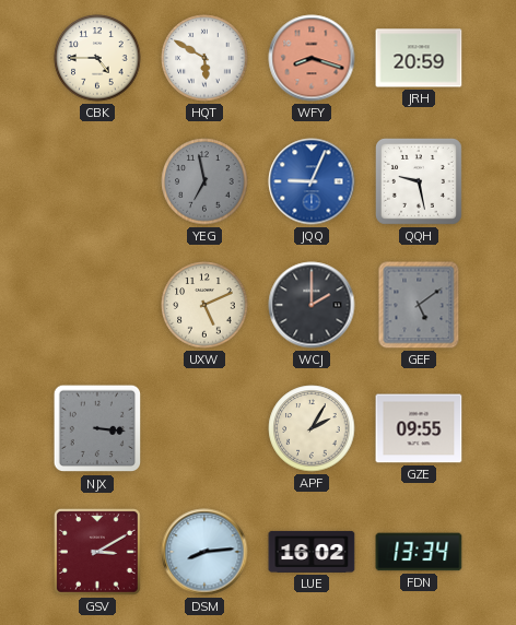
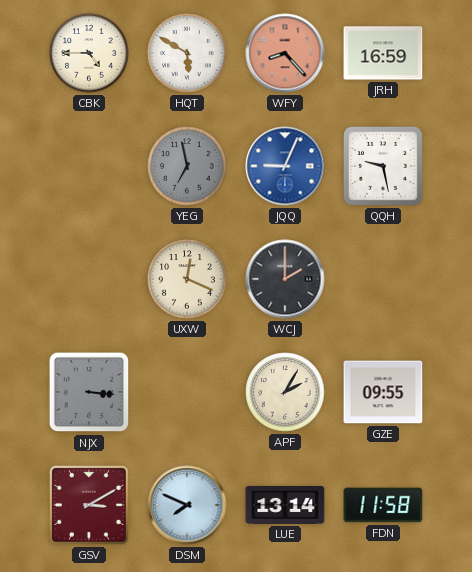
WFY: 8:18 -> 8:23 (285, 53)
JRH: 20:59 -> 16:59 (383, 53)
UXW: 5:11 -> 12:19 (187, 279)
GEF: 5:09 -> none (419, 305)
DSM: 8:14 -> 7:49 (187, 505)
LUE: 16:02 -> 13:14 (285, 505)
FDN: 13:34 -> 11:58 (383, 505)
